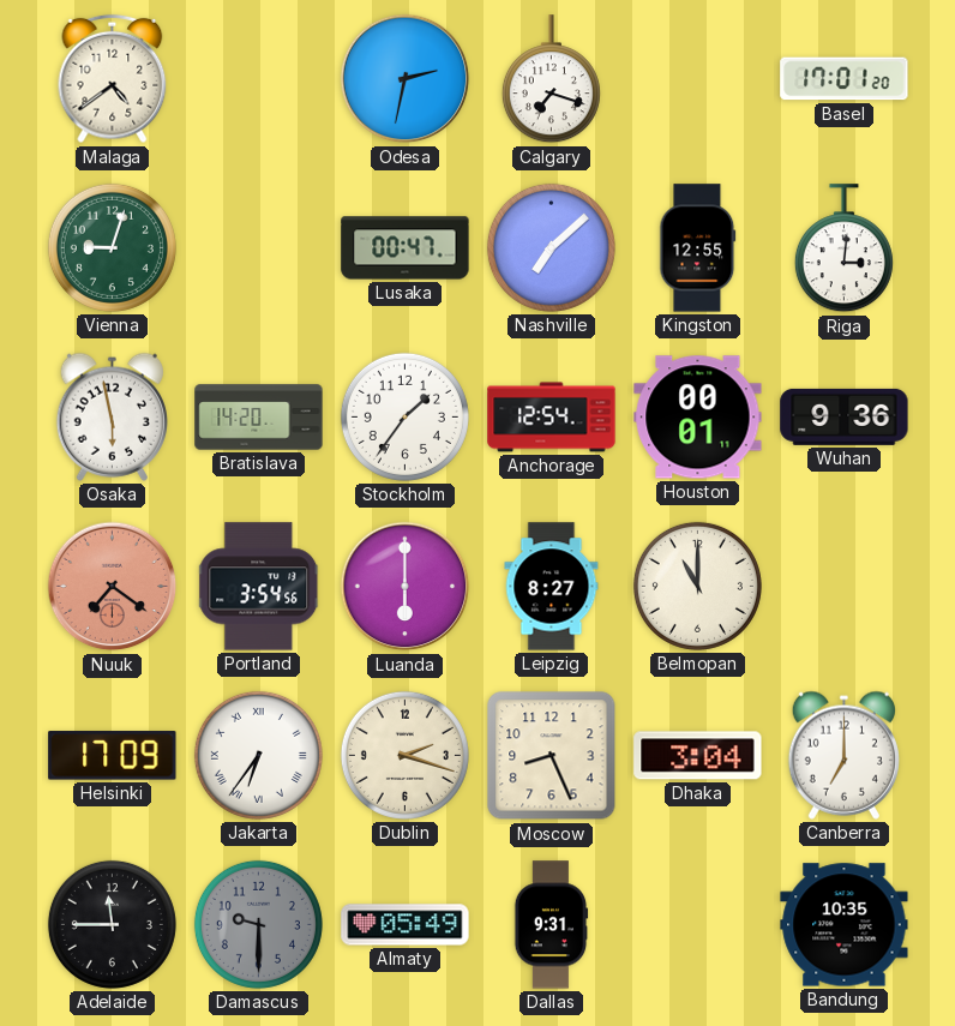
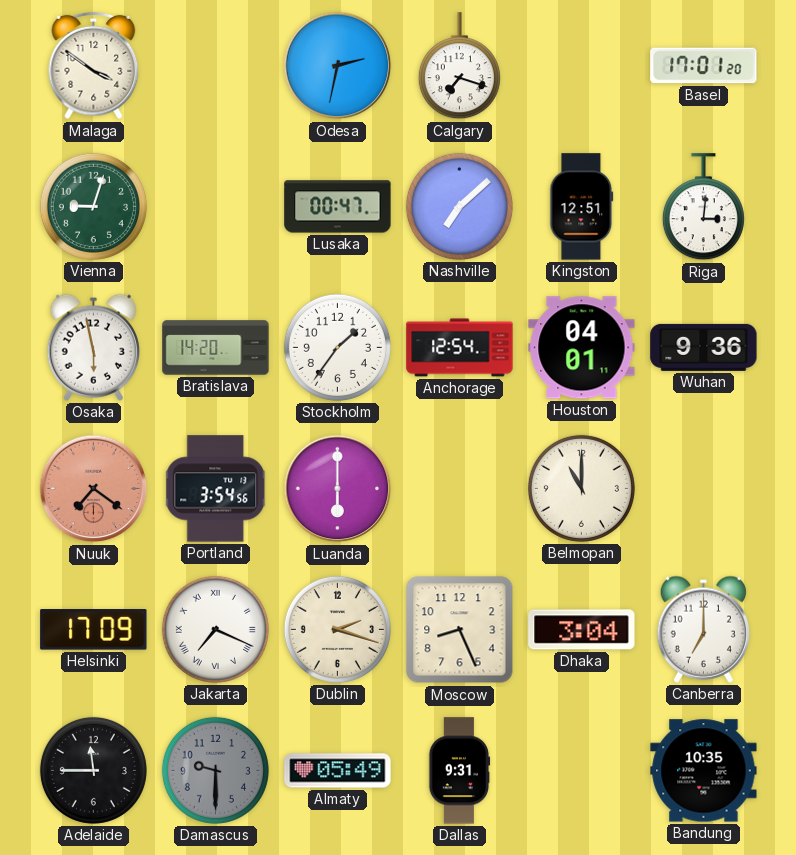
Malaga: 4:39 -> 3:51 (94, 66)
Kingston: 12:55 -> 12:51 (582, 207)
Houston: 00:01 -> 04:01 (582, 348)
Leipzig: 8:27 -> none (552, 587)
Jakarta: 6:36 -> 7:19 (215, 629)
